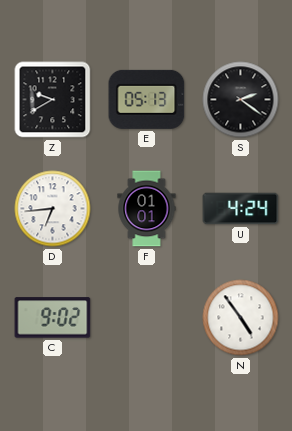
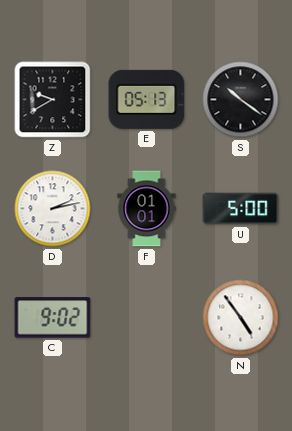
S: 2:21 -> 10:21 (241, 100)
D: 6:44 -> 2:13 (53, 209)
U: 4:24 -> 5:00 (241, 209)
